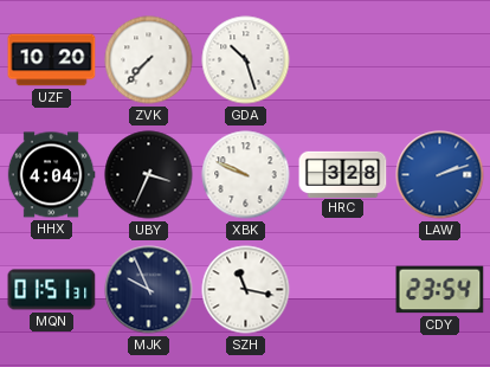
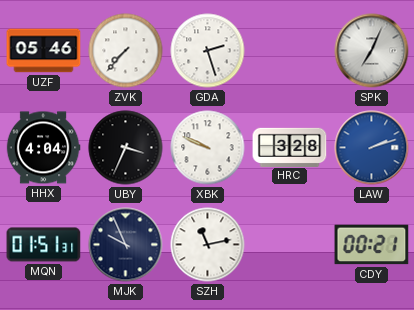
UZF: 10:20 -> 05:46 (44, 51)
GDA: 10:27 -> 2:27 (208, 51)
SPK: none -> 7:04 (372, 51)
SZH: 11:17 -> 11:13 (208, 245)
CDY: 23:54 -> 00:21 (372, 245)
